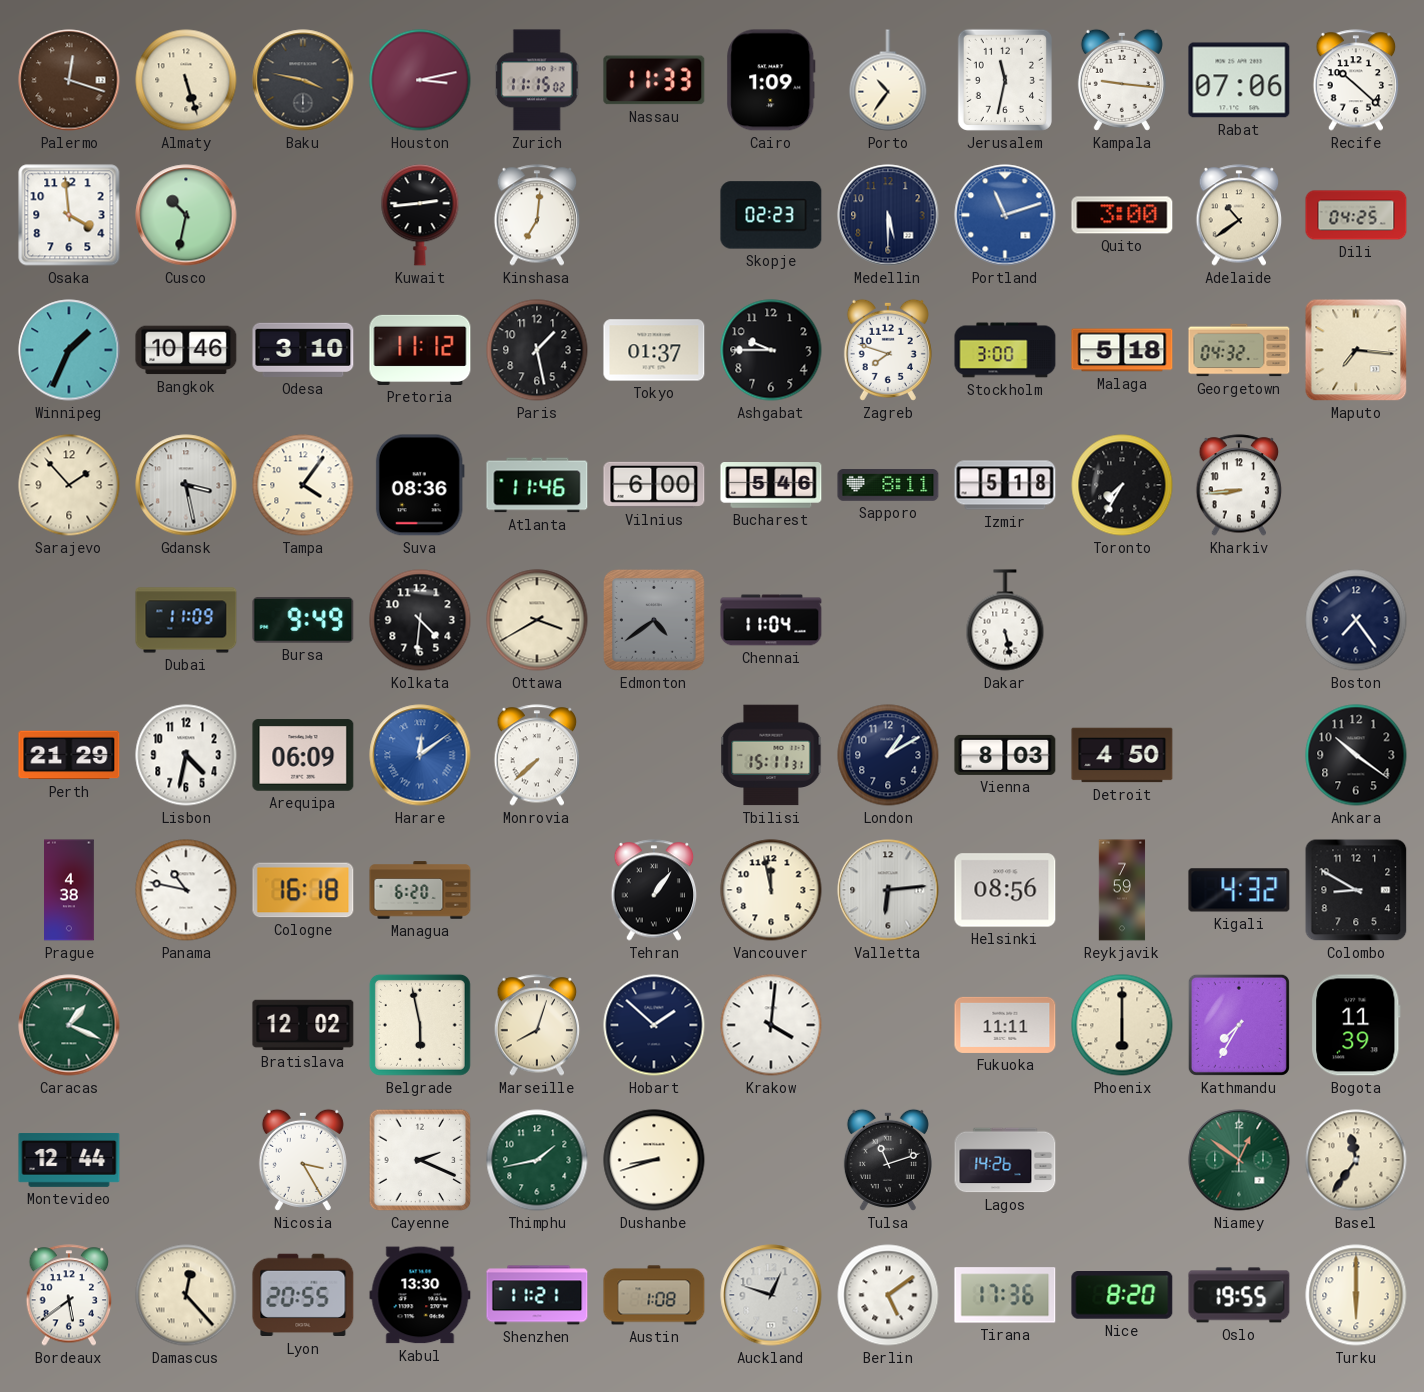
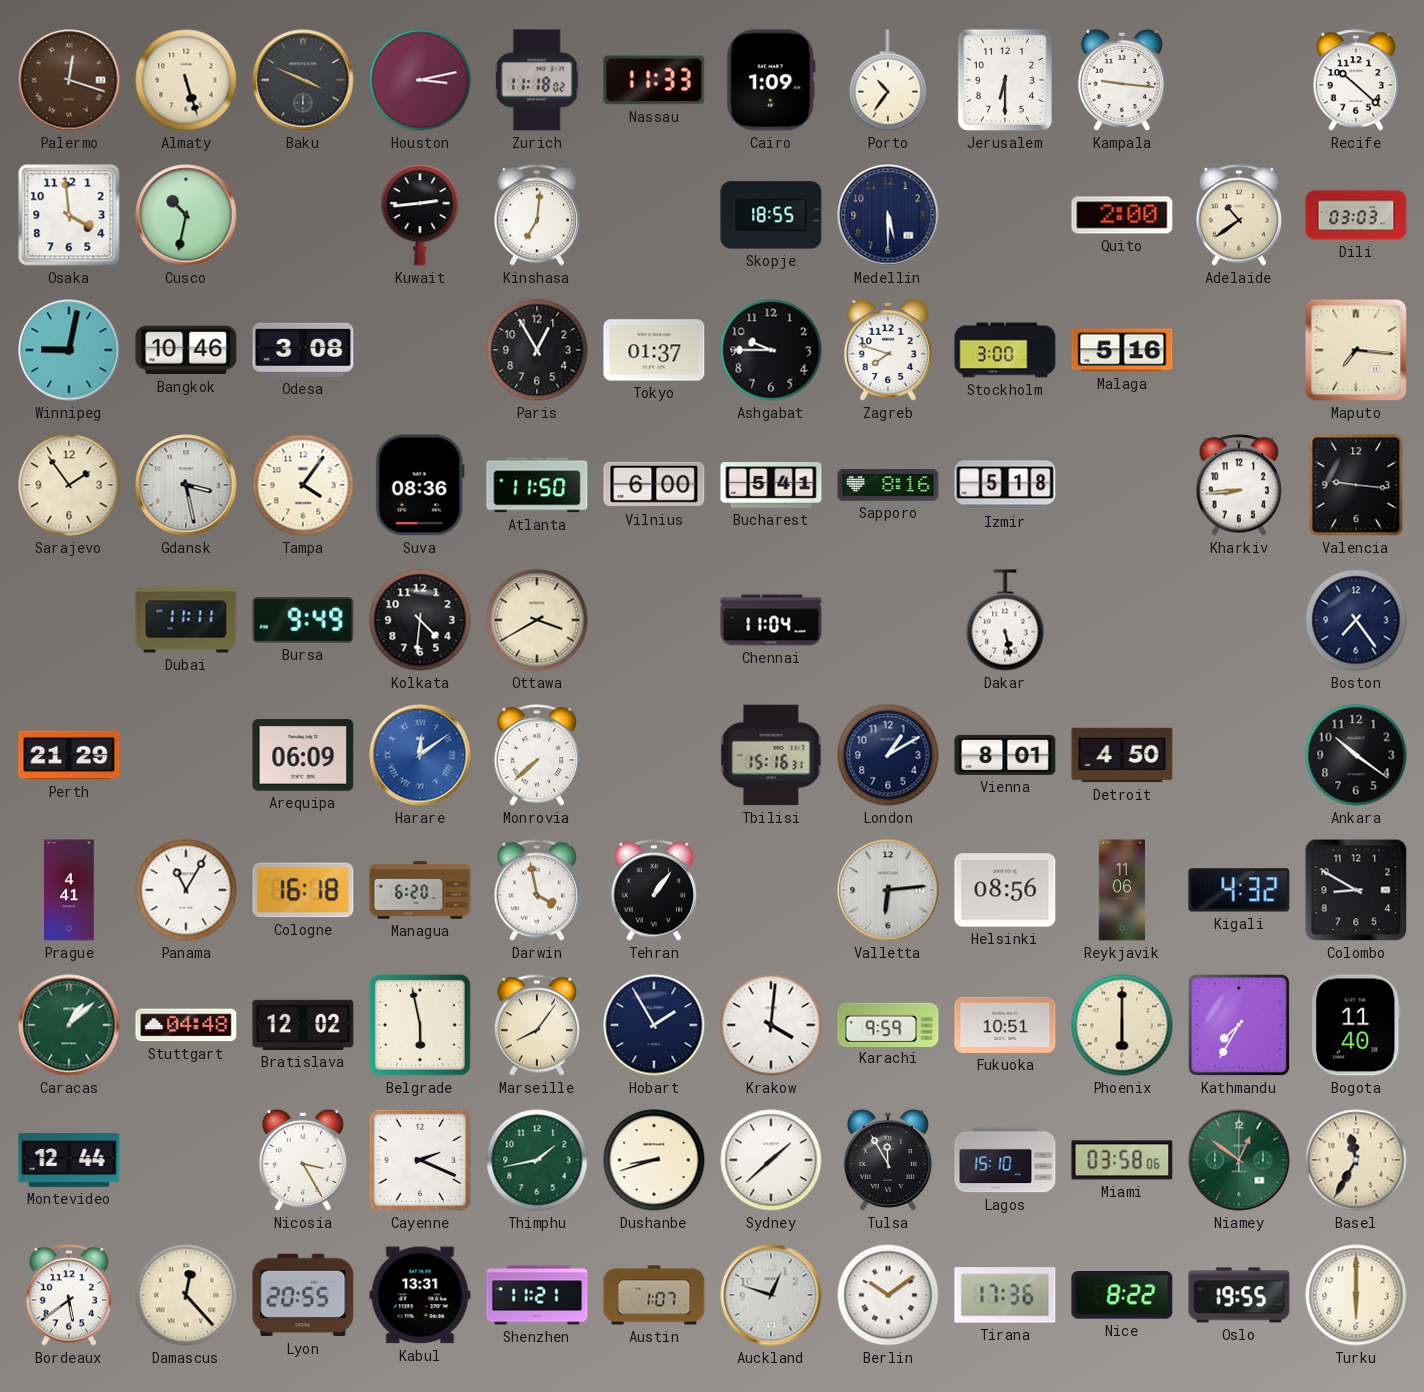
Baku: 3:47 -> 3:49 (303, 80)
Zurich: 11:15 -> 11:18 (537, 80)
Jerusalem: 11:32 -> 6:30 (1005, 80)
Rabat: 07:06 -> none (1239, 80)
Skopje: 02:23 -> 18:55 (771, 215)
Portland: 11:12 -> none (1005, 215)
Quito: 3:00 -> 2:00 (1122, 215)
Dili: 04:25 -> 03:03 (1356, 215)
Winnipeg: 1:34 -> 9:02 (69, 350)
Odesa: 3:10 -> 3:08 (303, 350)
Pretoria: 11:12 -> none (420, 350)
Paris: 1:28 -> 12:55 (537, 350)
Malaga: 5:18 -> 5:16 (1122, 350)
Georgetown: 04:32 -> none (1239, 350)
Sarajevo: 1:53 -> 1:54 (69, 485)
Atlanta: 11:46 -> 11:50 (537, 485)
Bucharest: 5:46 -> 5:41 (771, 486)
Sapporo: 8:11 -> 8:16 (888, 485)
Toronto: 7:35 -> none (1122, 485)
Valencia: none -> 9:16 (1356, 485)
Dubai: 11:09 -> 11:11 (186, 620)
Edmonton: 4:39 -> none (654, 620)
Lisbon: 4:32 -> none (186, 755)
Tbilisi: 15:11 -> 15:16 (771, 755)
Vienna: 8:03 -> 8:01 (1005, 755)
Prague: 4:38 -> 4:41 (70, 890)
Panama: 10:47 -> 11:05 (186, 890)
Darwin: none -> 3:58 (537, 890)
Vancouver: 11:58 -> none (771, 890)
Reykjavik: 7:59 -> 11:06 (1122, 890)
Caracas: 1:19 -> 1:08 (69, 1025)
Stuttgart: none -> 04:48 (186, 1025)
Marseille: 8:03 -> 8:06 (537, 1025)
Hobart: 1:52 -> 1:55 (654, 1025)
Karachi: none -> 9:59 (888, 1024)
Fukuoka: 11:11 -> 10:51 (1005, 1025)
Bogota: 11:39 -> 11:40 (1356, 1025)
Sydney: none -> 1:38 (771, 1160)
Tulsa: 11:12 -> 11:55 (888, 1160)
Lagos: 14:26 -> 15:10 (1005, 1160)
Miami: none -> 03:58 (1122, 1160)
Basel: 11:36 -> 11:35 (1356, 1160)
Kabul: 13:30 -> 13:31 (420, 1295)
Austin: 1:08 -> 1:07 (654, 1295)
Berlin: 5:09 -> 10:09 (888, 1295)
Nice: 8:20 -> 8:22 (1122, 1296)
